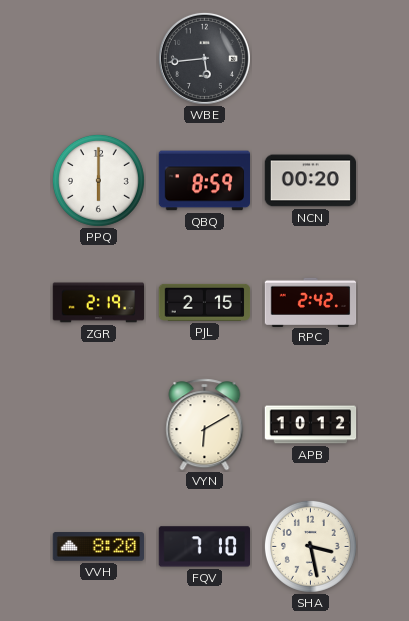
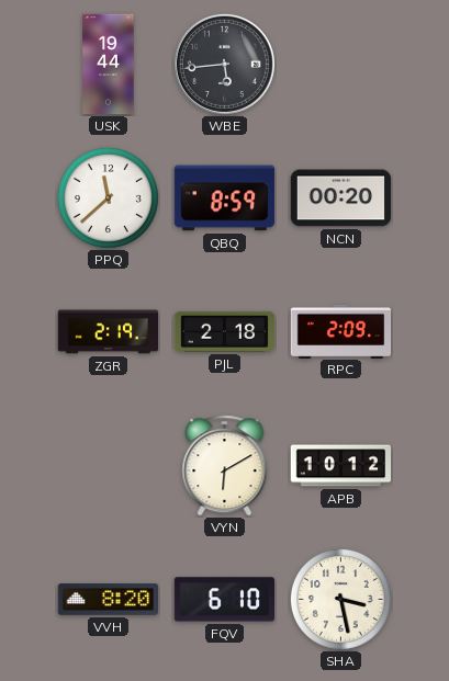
USK: none -> 19:44 (109, 65)
PPQ: 6:00 -> 11:38 (108, 197)
PJL: 2:15 -> 2:18 (225, 331)
RPC: 2:42 -> 2:09 (341, 331)
FQV: 7:10 -> 6:10 (224, 600)
